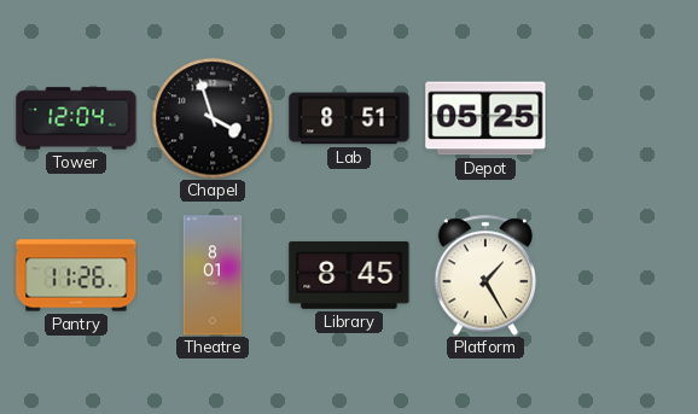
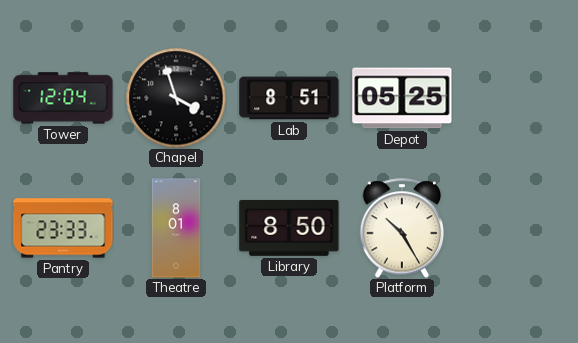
Pantry: 11:26 -> 23:33 (63, 228)
Library: 8:45 -> 8:50 (289, 228)
Platform: 1:25 -> 10:25 (402, 228)
